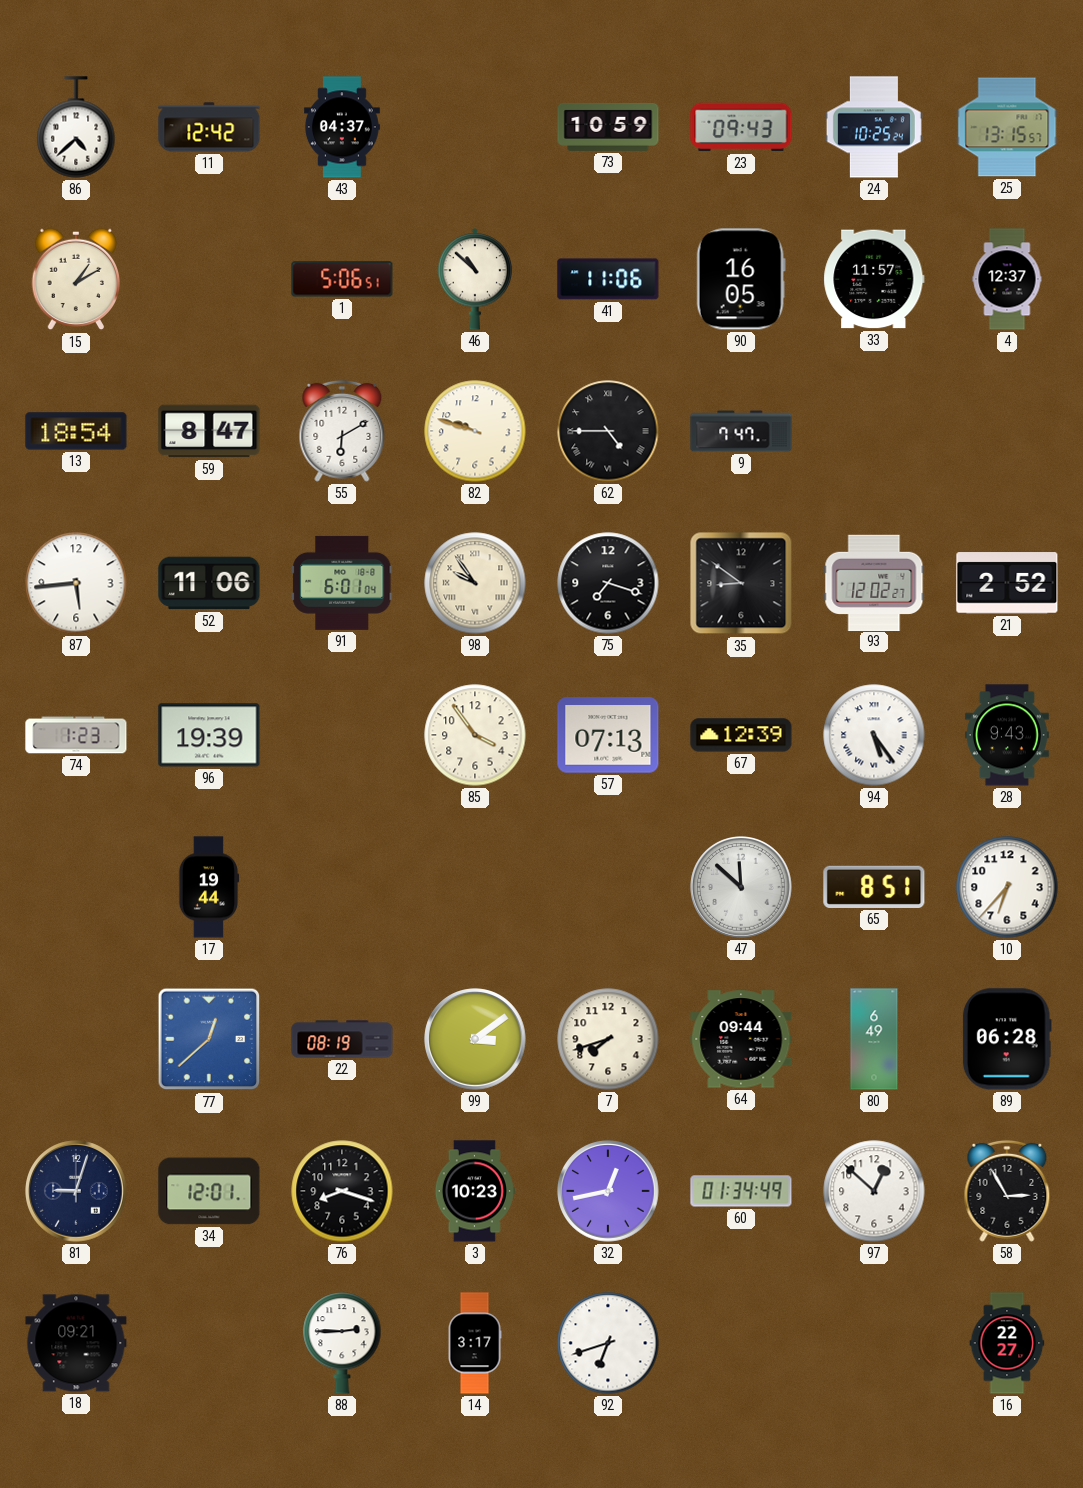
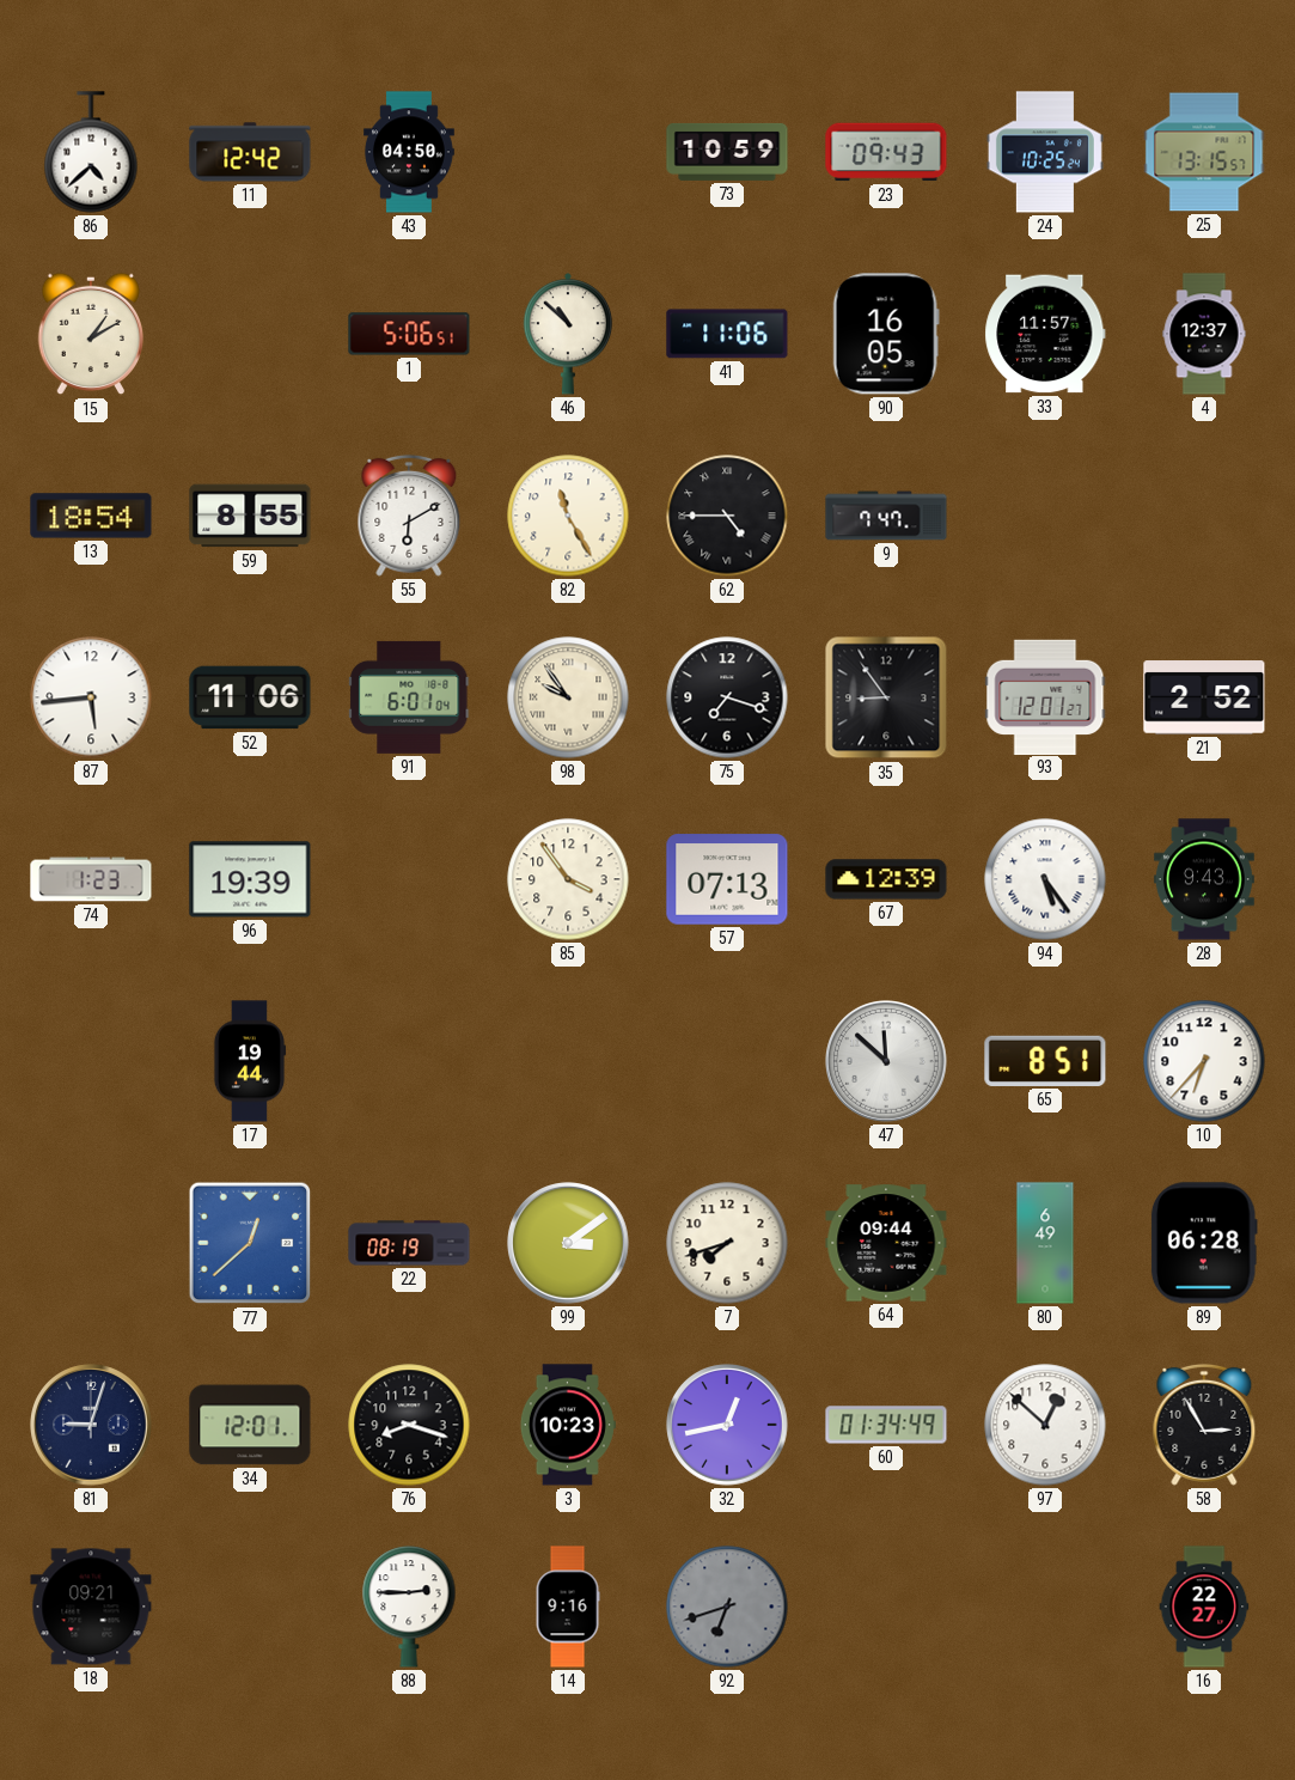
43: 04:37 -> 04:50 (410, 152)
59: 8:47 -> 8:55 (250, 516)
82: 9:48 -> 11:25 (568, 516)
35: 8:51 -> 8:54 (886, 697)
93: 12:02 -> 12:01 (1045, 696)
14: 3:17 -> 9:16 (568, 1607)
92 dial: white -> grey (727, 1607)
